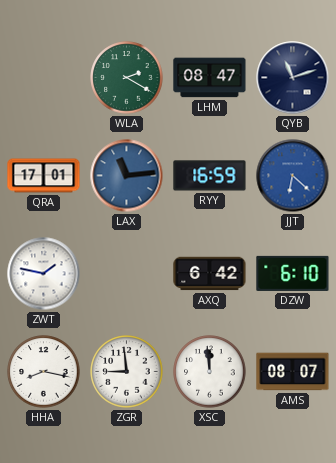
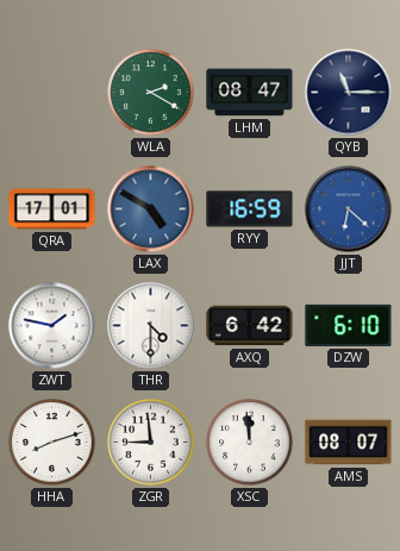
QYB: 11:12 -> 11:15 (349, 93)
LAX: 11:14 -> 4:50 (151, 209)
THR: none -> 4:30 (151, 326)
HHA: 8:17 -> 8:12 (52, 443)
